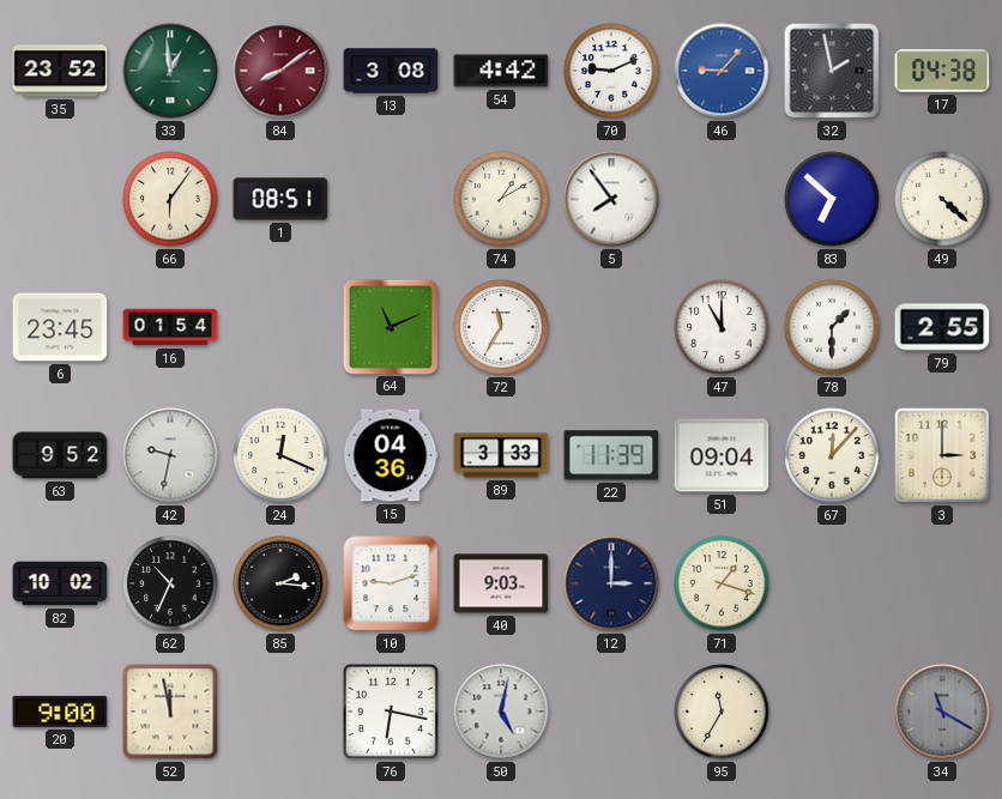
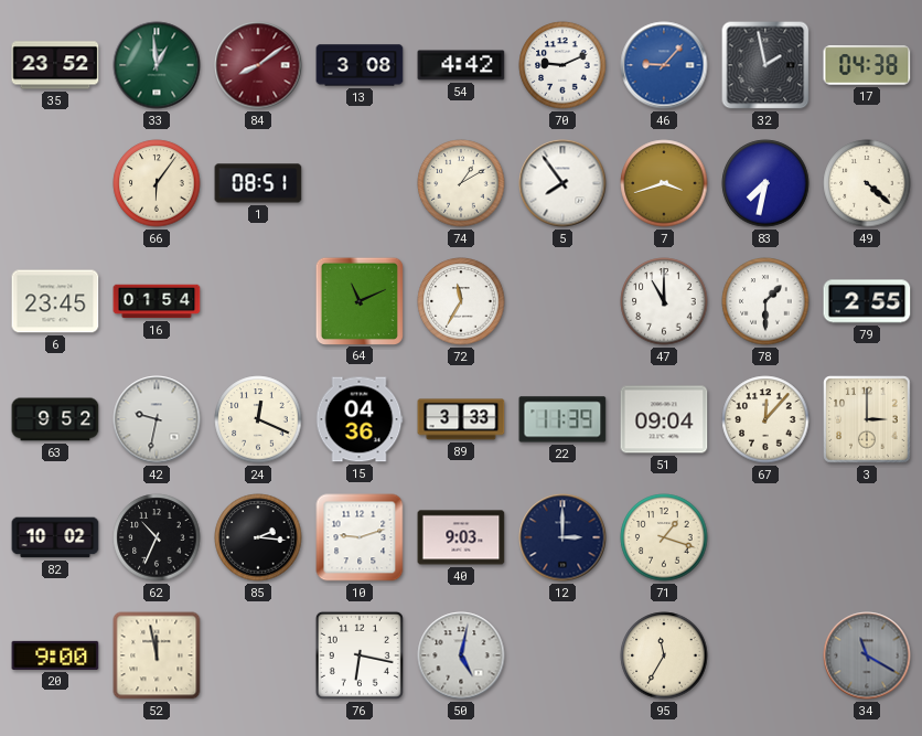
7: none -> 3:42 (664, 183)
83: 6:52 -> 7:32 (765, 183)
